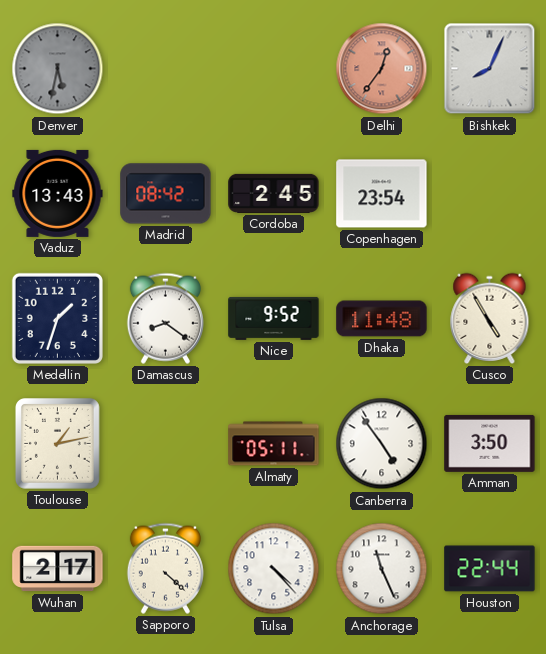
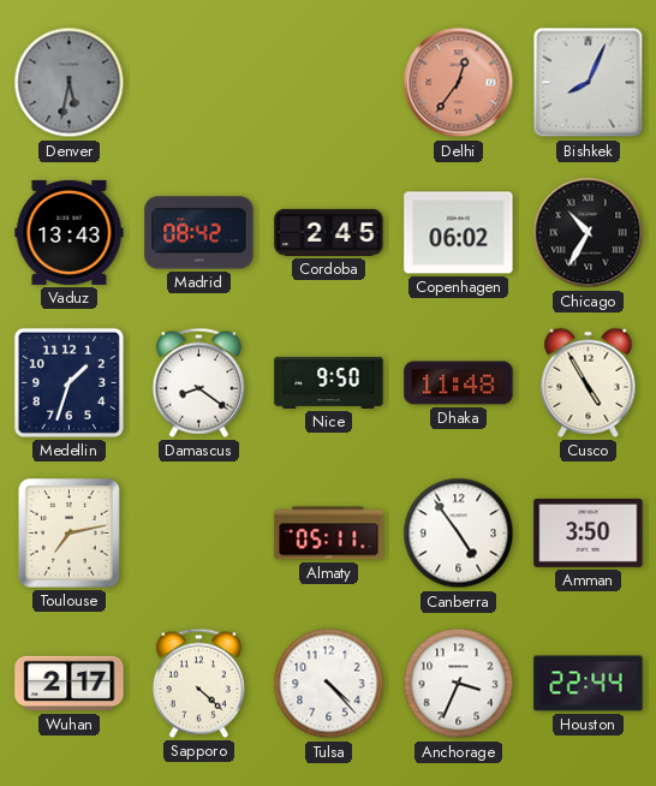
Copenhagen: 23:54 -> 06:02 (459, 233)
Chicago: none -> 10:35 (589, 233)
Nice: 9:52 -> 9:50 (329, 382)
Toulouse: 1:13 -> 7:13 (68, 534)
Anchorage: 11:26 -> 3:34 (459, 684)
